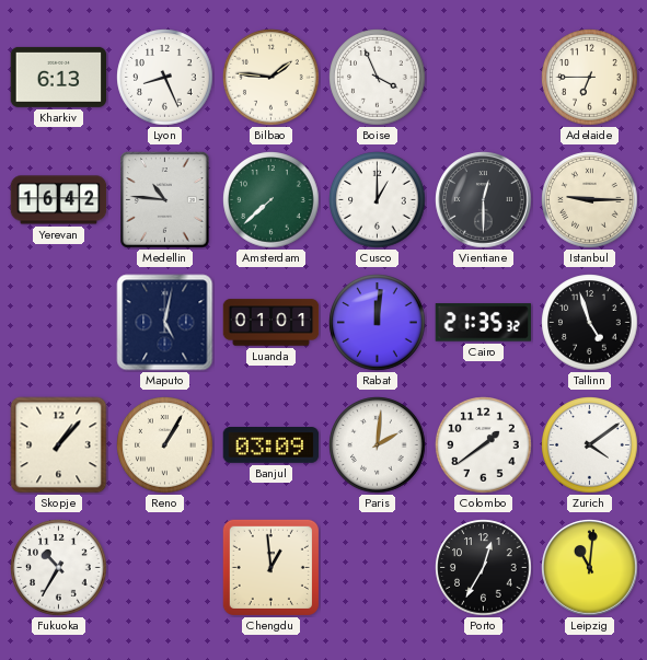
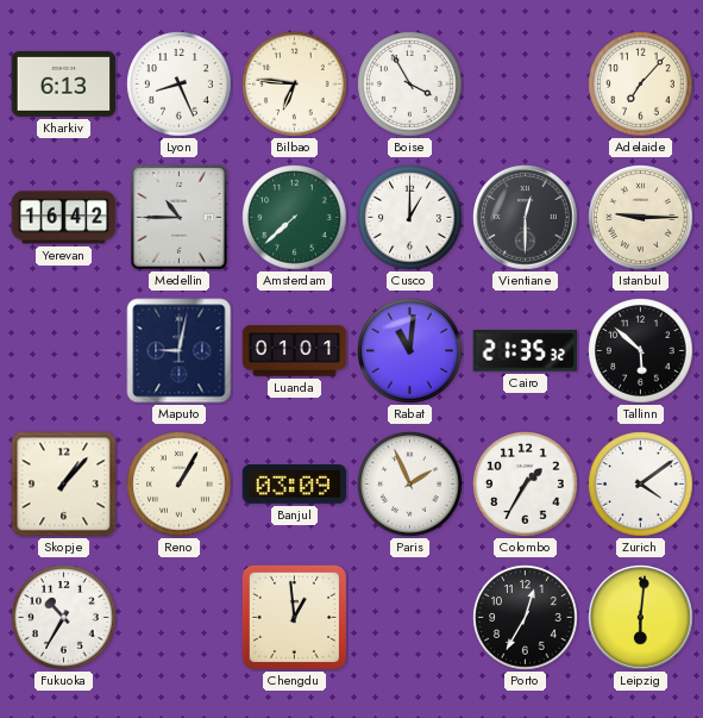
Bilbao: 1:46 -> 6:46 (295, 85)
Boise: 3:56 -> 3:55 (410, 85)
Adelaide: 6:45 -> 7:07 (641, 85)
Medellin: 10:46 -> 10:45 (180, 218)
Maputo: 5:02 -> 9:02 (180, 351)
Rabat: 12:01 -> 11:01 (410, 351)
Tallinn: 4:57 -> 5:52 (641, 351)
Paris: 2:01 -> 1:56 (410, 485)
Colombo: 1:39 -> 1:35 (526, 485)
Leipzig: 11:01 -> 6:01 (641, 618)
